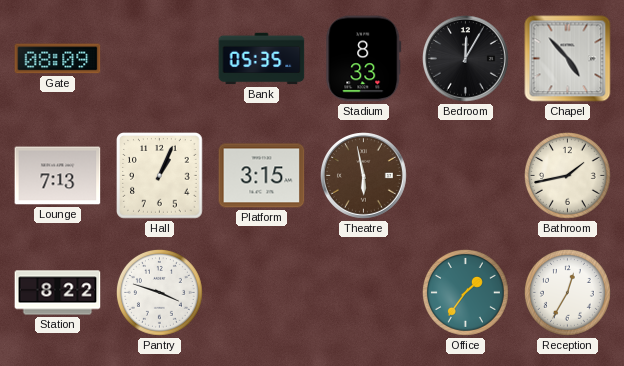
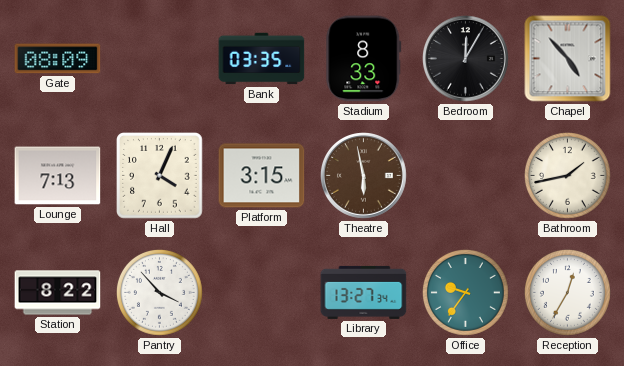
Bank: 05:35 -> 03:35 (262, 59)
Hall: 1:04 -> 4:04 (160, 176)
Pantry: 3:48 -> 3:53 (159, 292)
Library: none -> 13:27 (364, 292)
Office: 1:36 -> 9:36 (465, 292)
